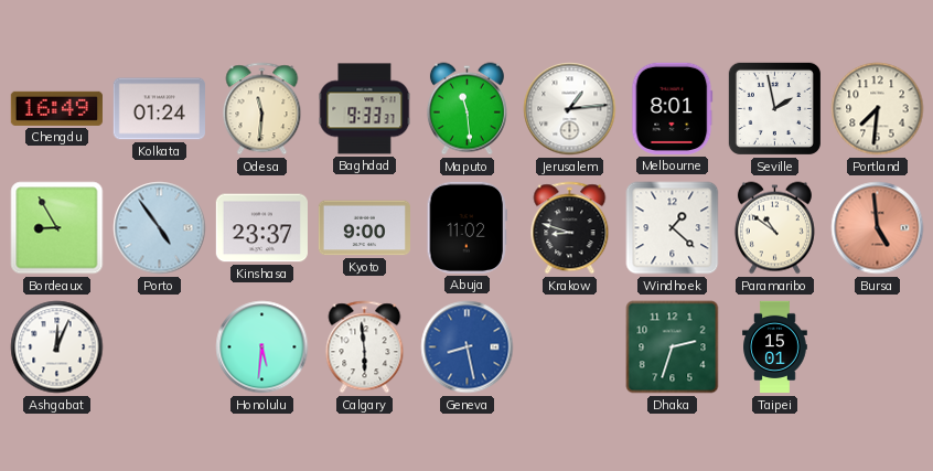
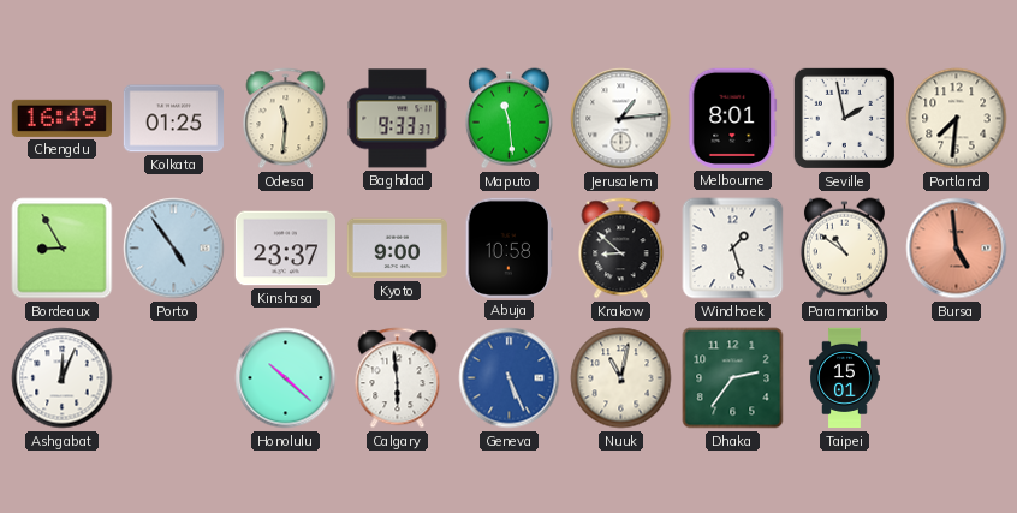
Kolkata: 01:24 -> 01:25 (173, 119)
Abuja: 11:02 -> 10:58 (508, 247)
Krakow: 8:48 -> 8:52 (621, 249)
Windhoek: 1:22 -> 1:27 (733, 249)
Honolulu: 5:31 -> 10:22 (286, 378)
Geneva: 8:28 -> 5:26 (510, 378)
Nuuk: none -> 11:02 (621, 378)
Dhaka: 2:33 -> 2:36 (733, 378)
